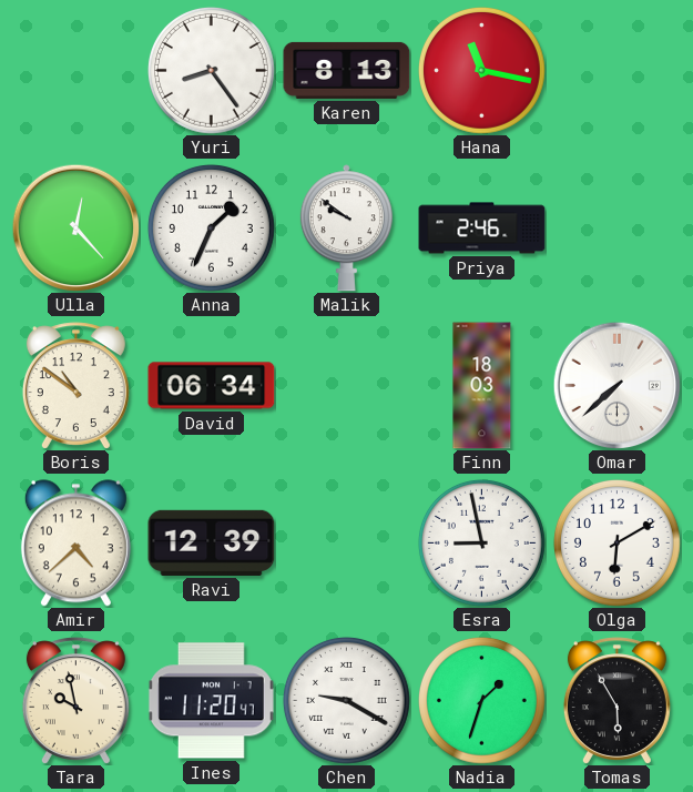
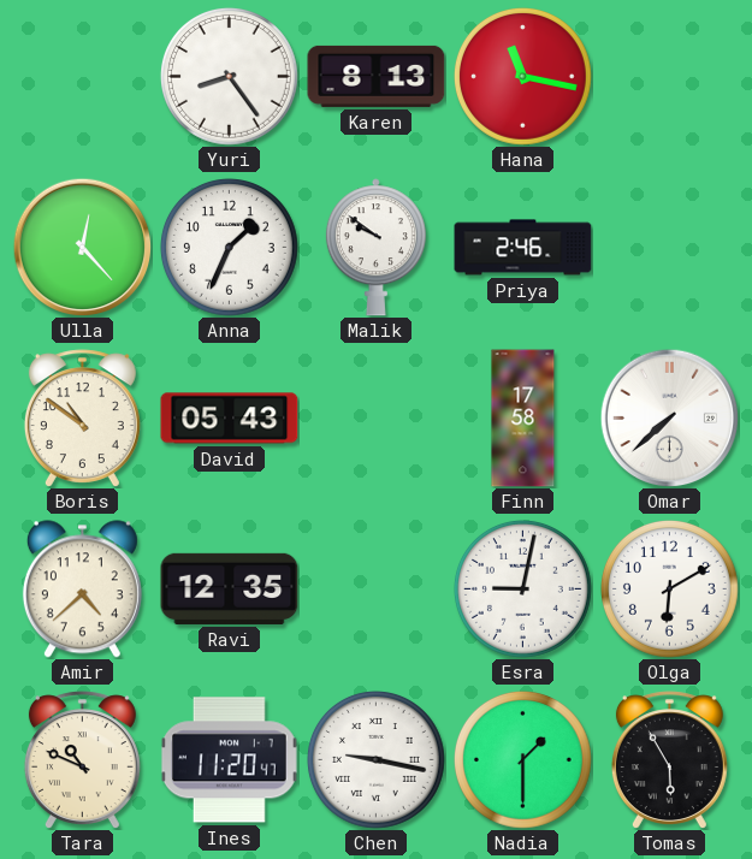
David: 06:34 -> 05:43 (230, 419)
Finn: 18:03 -> 17:58 (523, 419)
Ravi: 12:39 -> 12:35 (230, 588)
Esra: 8:58 -> 9:02 (522, 588)
Tara: 9:58 -> 10:49 (82, 760)
Chen: 9:20 -> 9:17 (375, 759)
Nadia: 1:33 -> 1:30 (522, 759)
